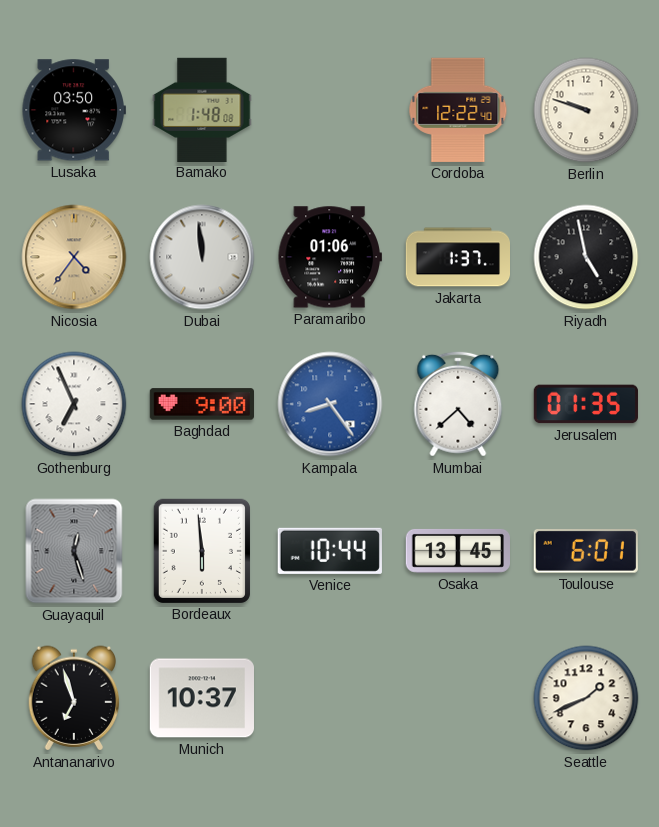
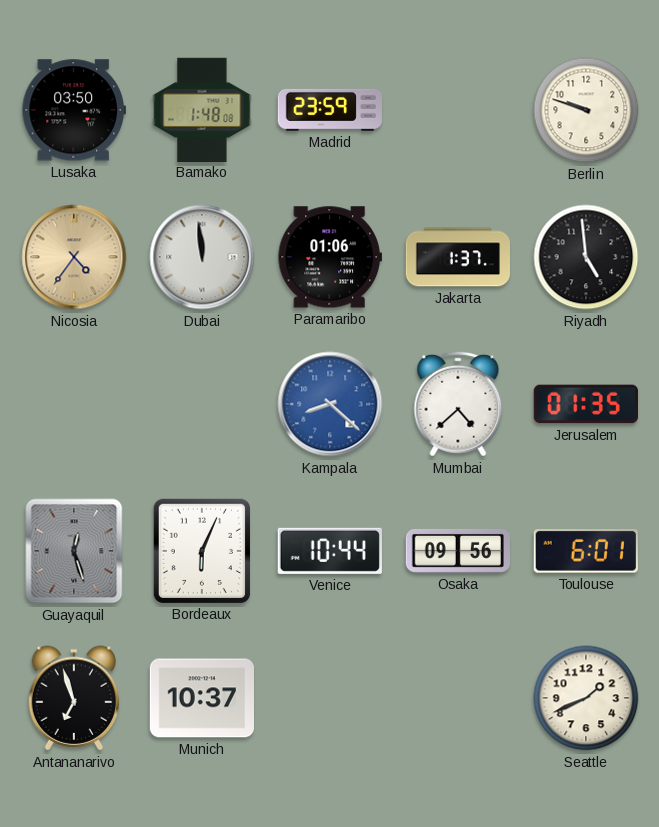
Madrid: none -> 23:59 (329, 110)
Cordoba: 12:22 -> none (458, 110)
Riyadh: 4:58 -> 4:59 (586, 257)
Gothenburg: 6:56 -> none (74, 404)
Baghdad: 9:00 -> none (201, 404)
Kampala: 8:24 -> 8:22 (330, 404)
Bordeaux: 5:59 -> 6:04 (202, 551)
Osaka: 13:45 -> 09:56 (457, 551)
